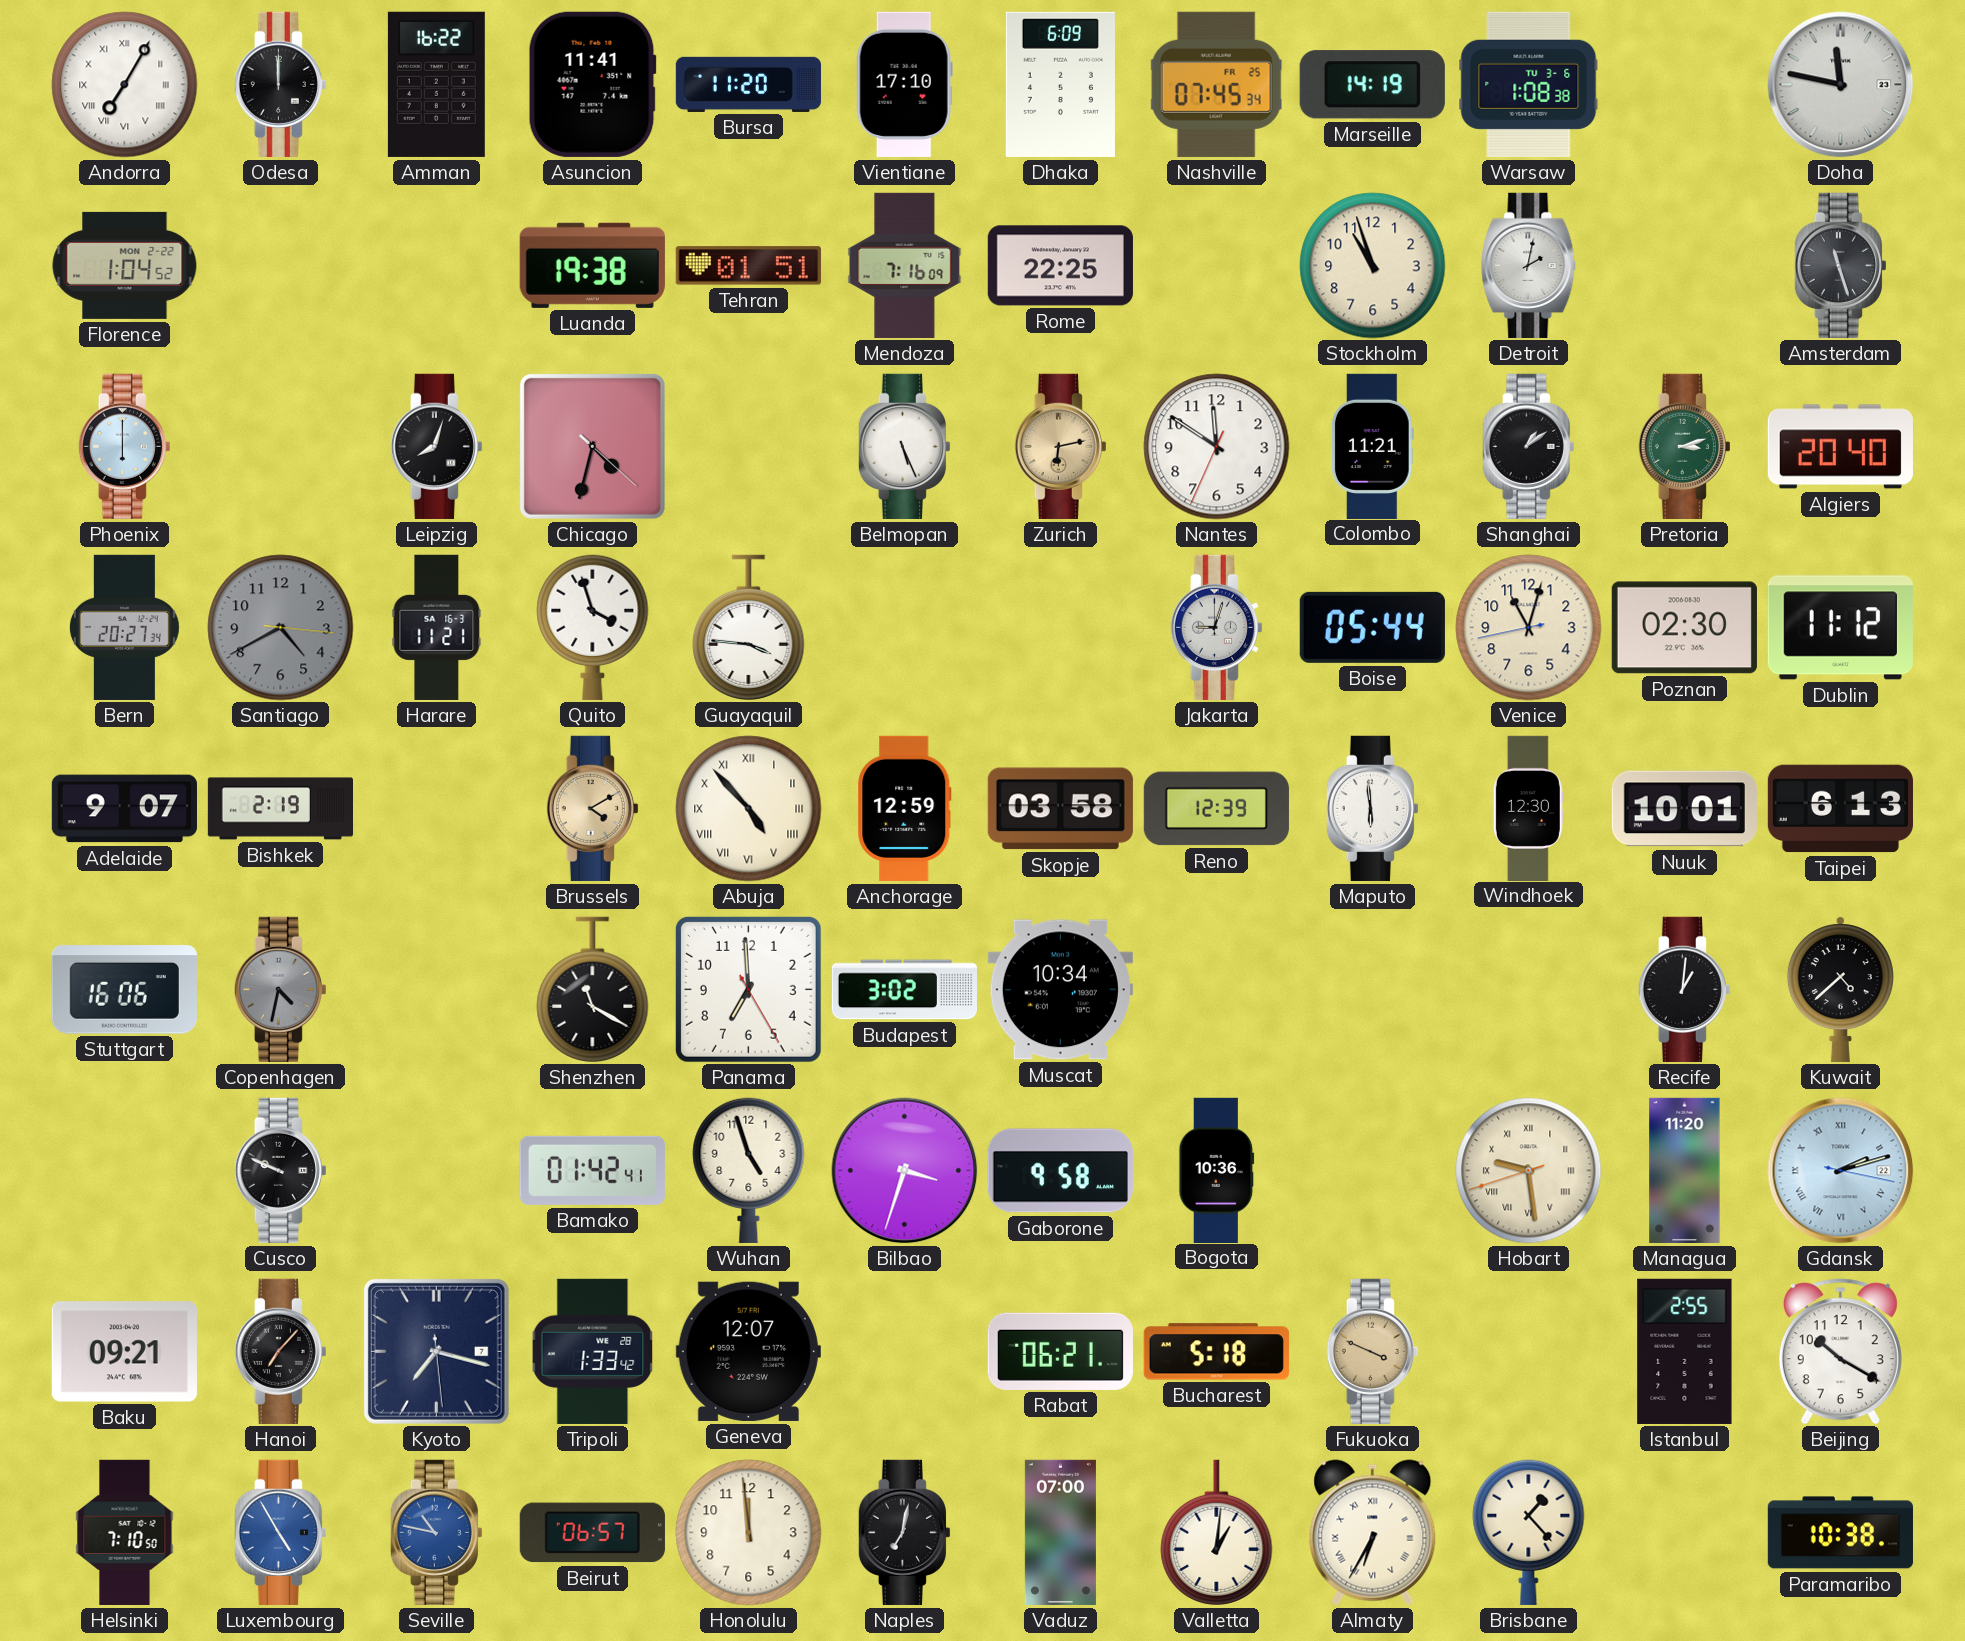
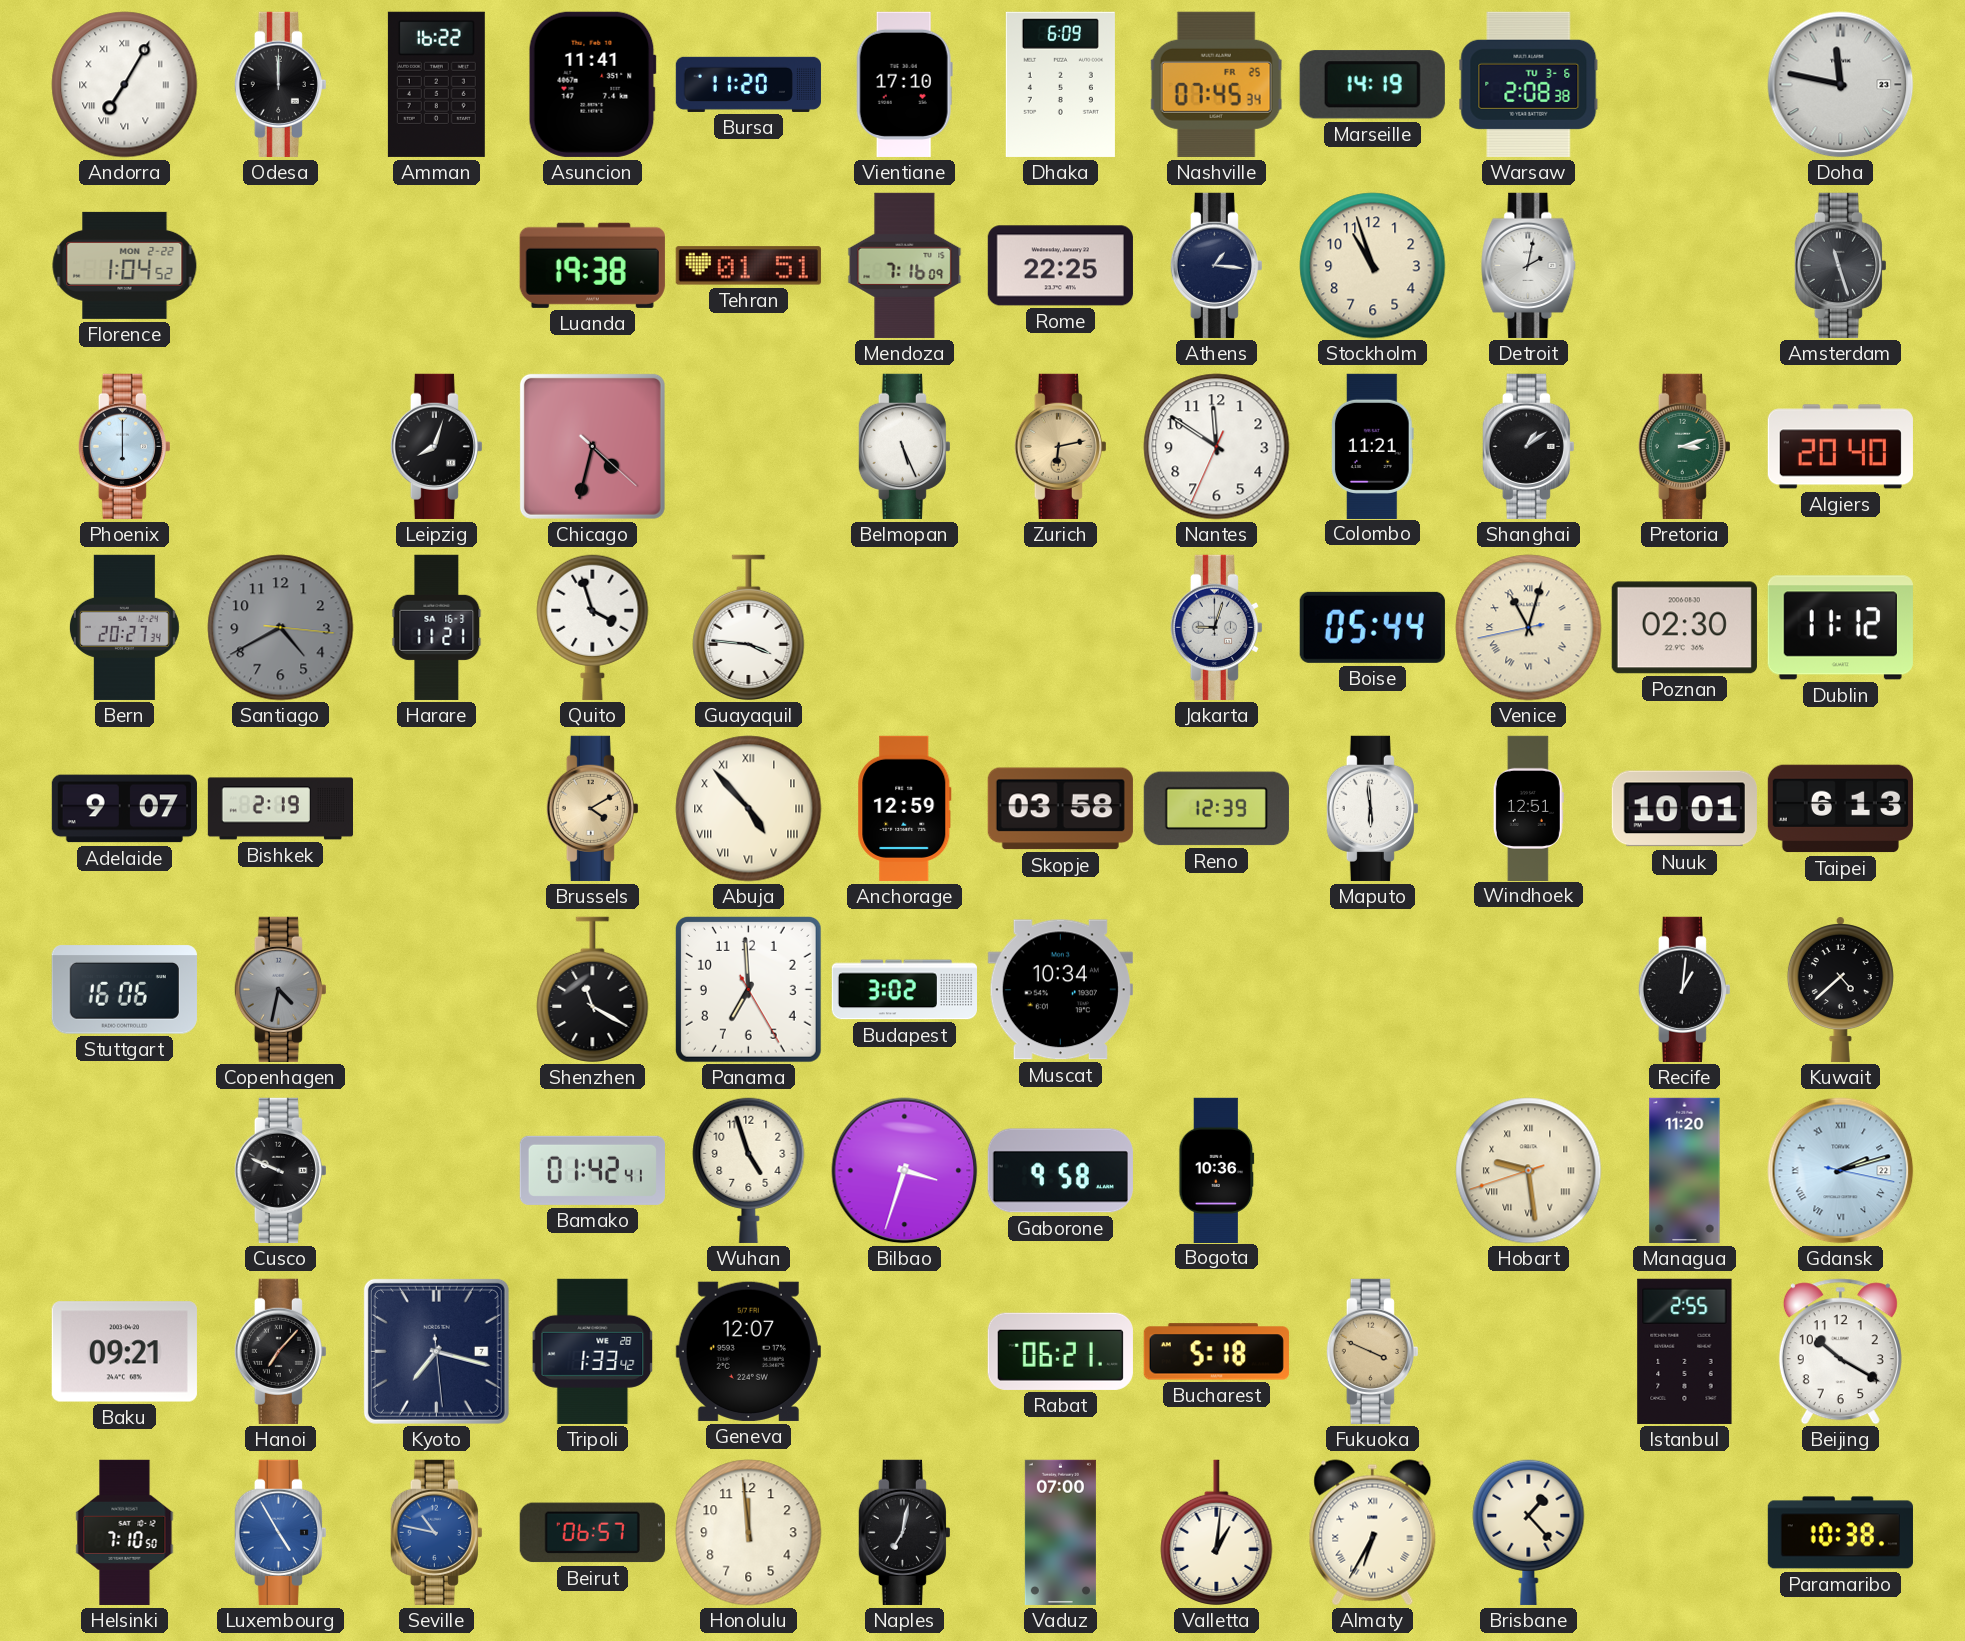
Warsaw: 1:08 -> 2:08 (1529, 84)
Athens: none -> 1:16 (1216, 265)
Venice numerals: Arabic -> Roman (1529, 628)
Windhoek: 12:30 -> 12:51 (1528, 808)
